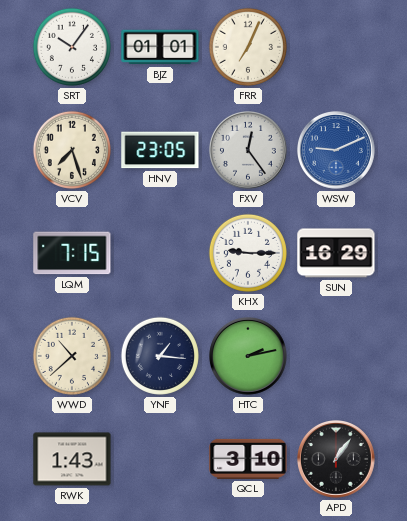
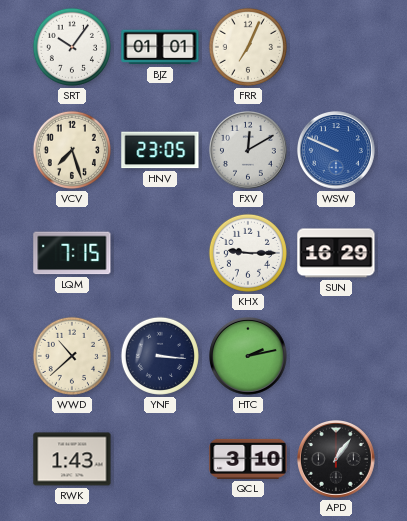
FXV: 12:24 -> 12:10 (249, 151)
WSW: 9:11 -> 9:49 (337, 151)
YNF: 1:16 -> 3:16 (160, 356)
